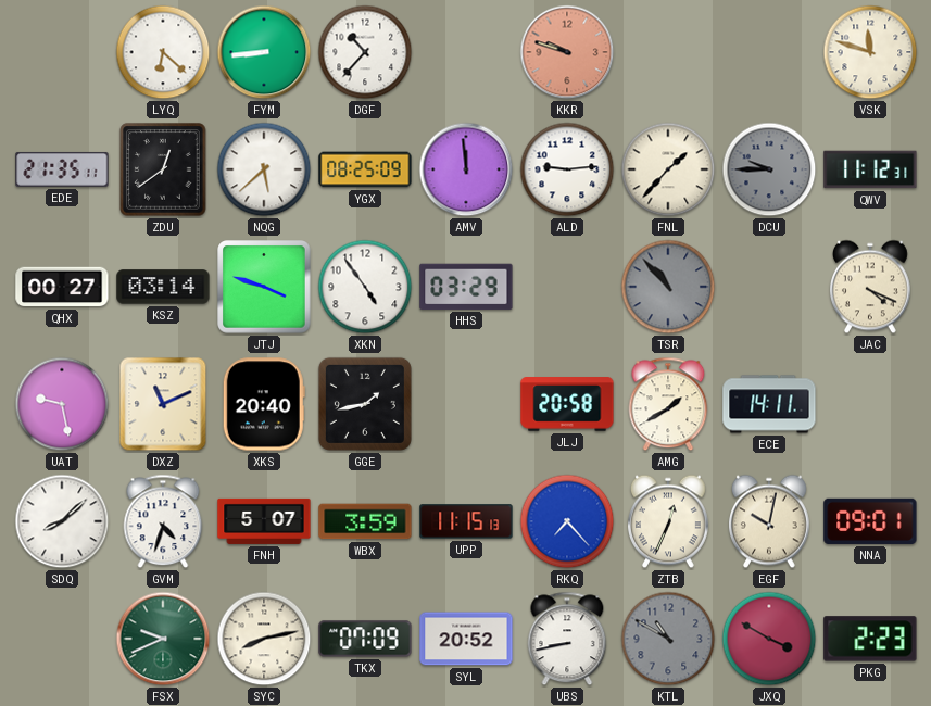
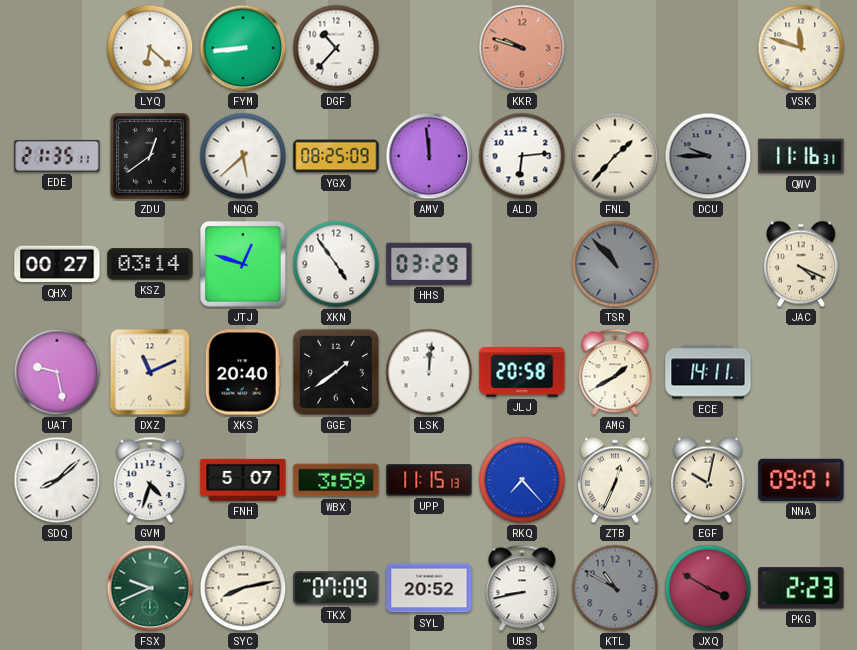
ALD: 9:14 -> 6:14 (522, 156)
QWV: 11:12 -> 11:16 (801, 156)
JTJ: 3:48 -> 12:48 (243, 264)
GGE: 1:43 -> 1:39 (336, 372)
LSK: none -> 12:01 (429, 372)
